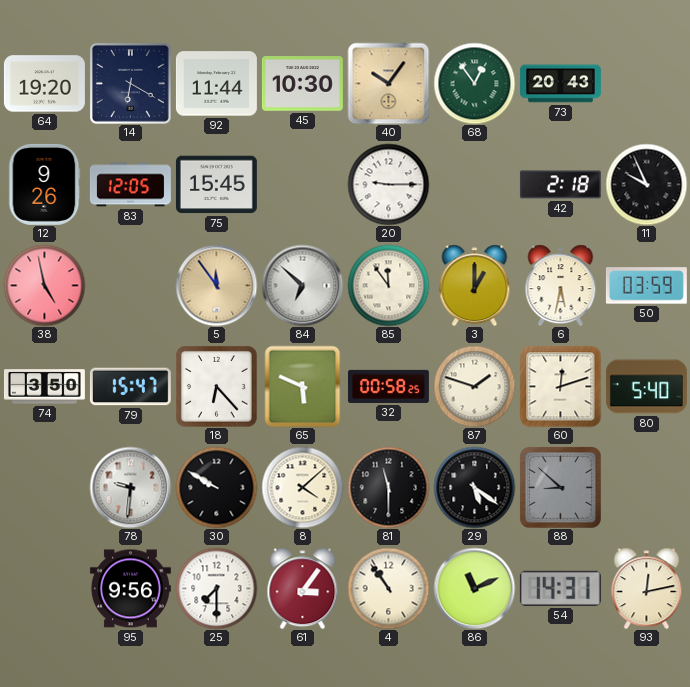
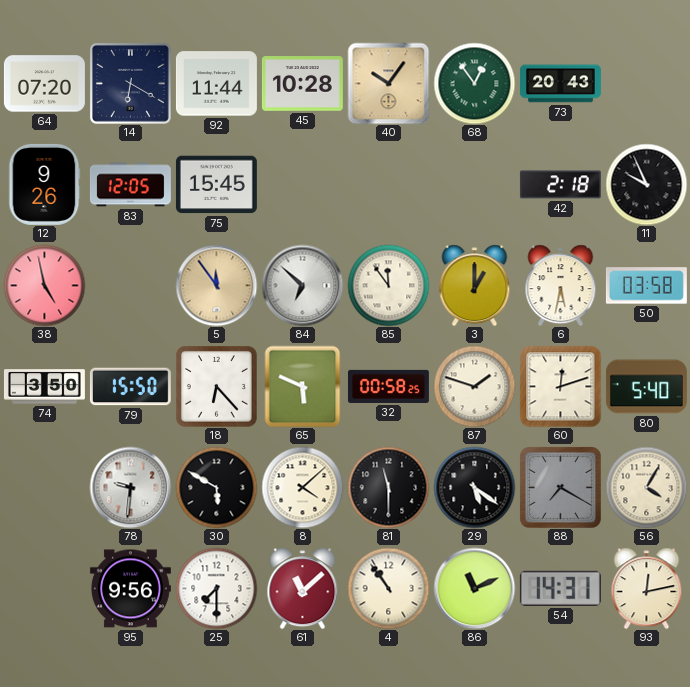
64: 19:20 -> 07:20 (44, 84)
45: 10:30 -> 10:28 (302, 84)
20: 9:15 -> none (388, 184)
50: 03:59 -> 03:58 (646, 286)
79: 15:47 -> 15:50 (130, 387)
30: 9:50 -> 5:50 (216, 487)
88: 8:52 -> 7:20 (560, 487)
56: none -> 4:05 (646, 487)
61: 3:06 -> 11:08 (303, 588)
